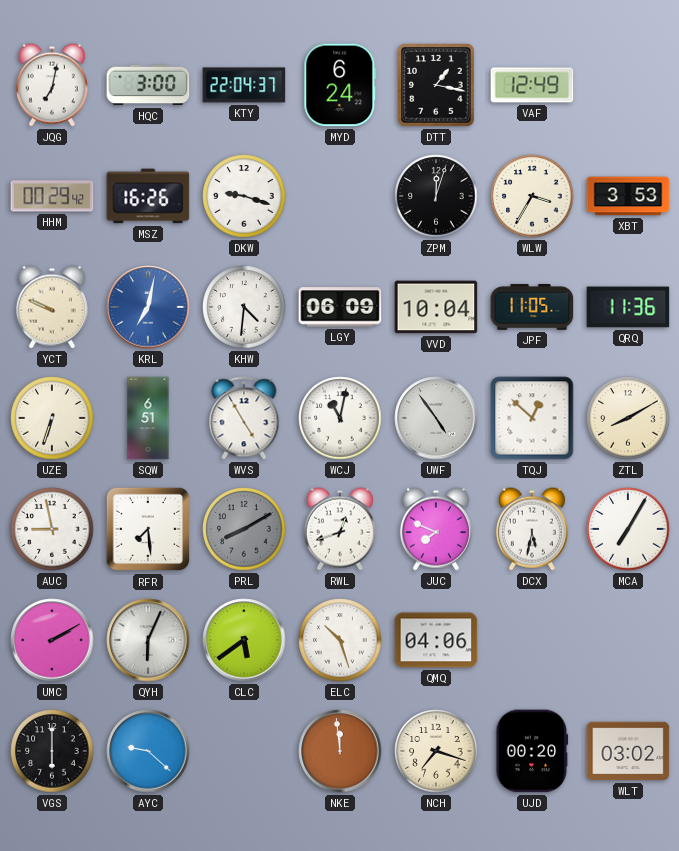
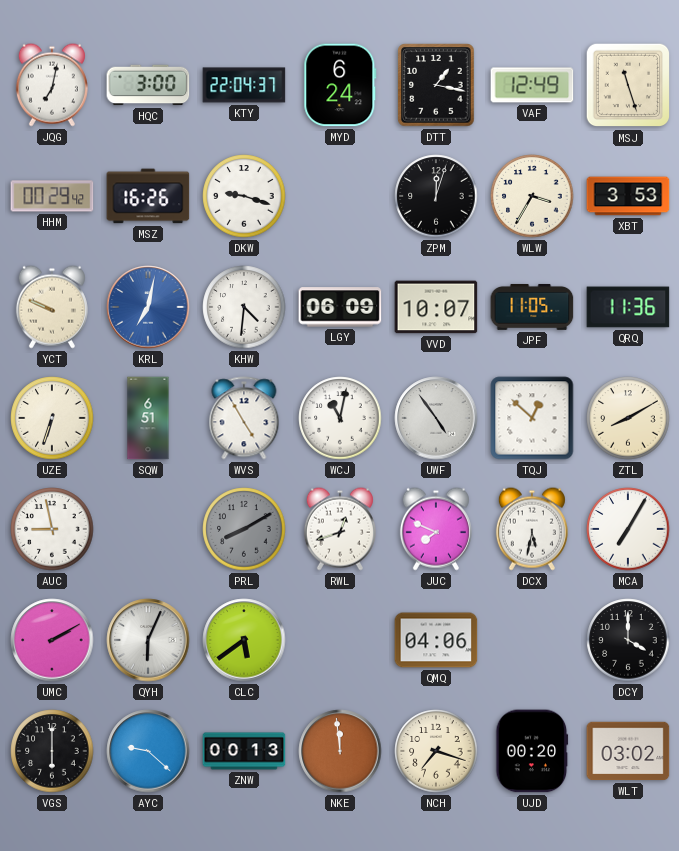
MSJ: none -> 11:27 (628, 85)
VVD: 10:04 -> 10:07 (436, 307)
RFR: 7:29 -> none (148, 529)
ELC: 10:27 -> none (340, 640)
DCY: none -> 4:00 (628, 640)
ZNW: none -> 00:13 (244, 751)
